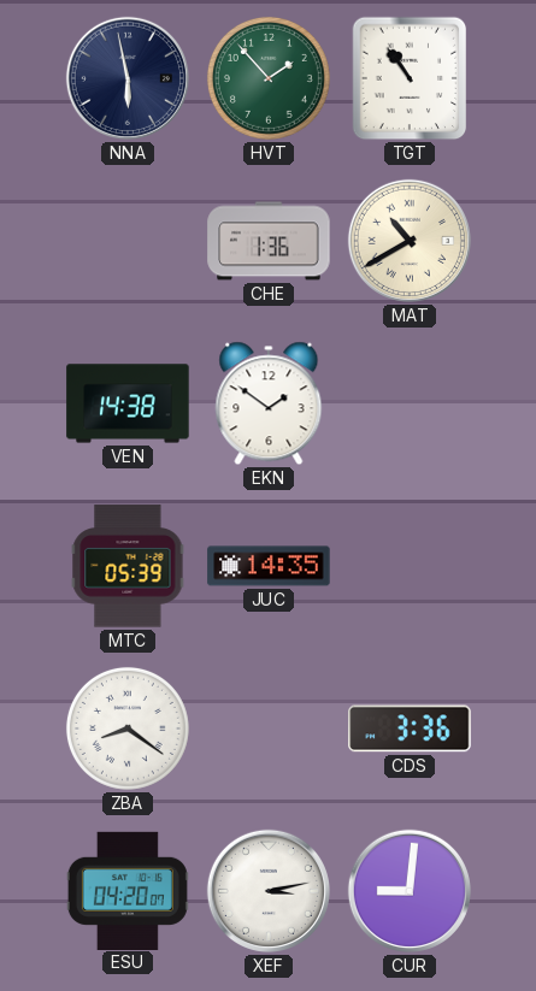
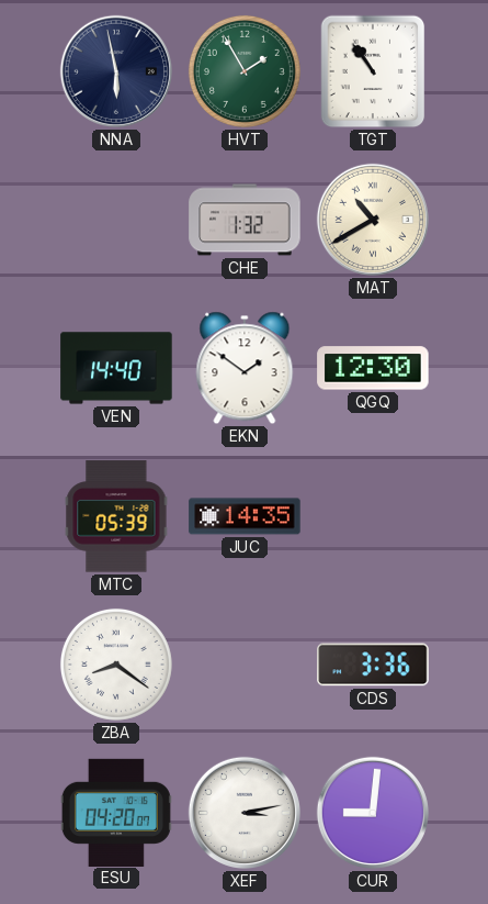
HVT: 1:53 -> 1:55 (245, 71)
CHE: 1:36 -> 1:32 (245, 220)
VEN: 14:38 -> 14:40 (116, 368)
QGQ: none -> 12:30 (373, 368)
